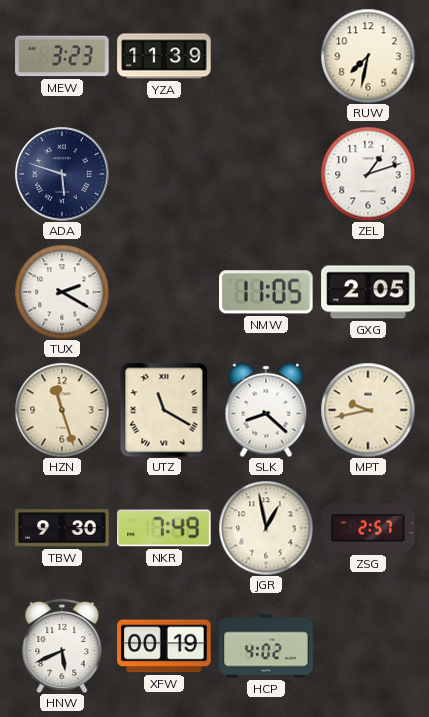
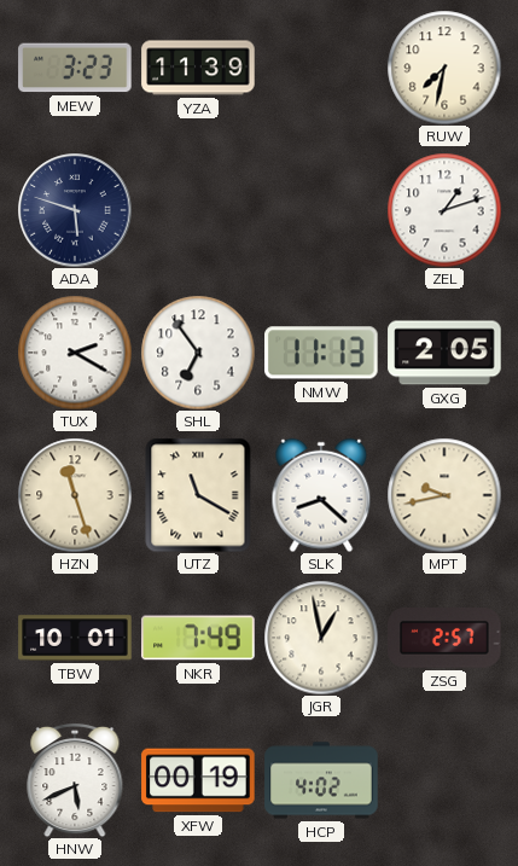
SHL: none -> 6:54 (198, 353)
NMW: 11:05 -> 11:13 (321, 353)
TBW: 9:30 -> 10:01 (75, 638)
